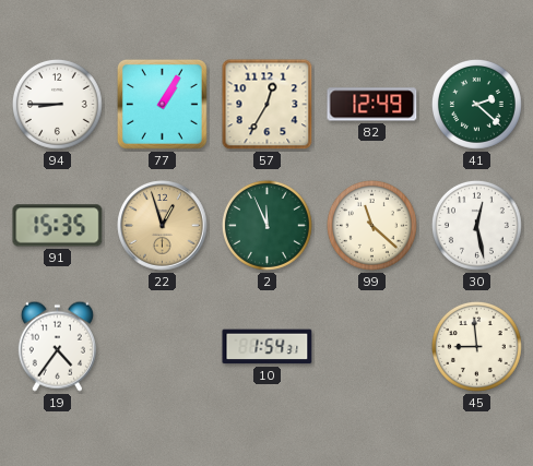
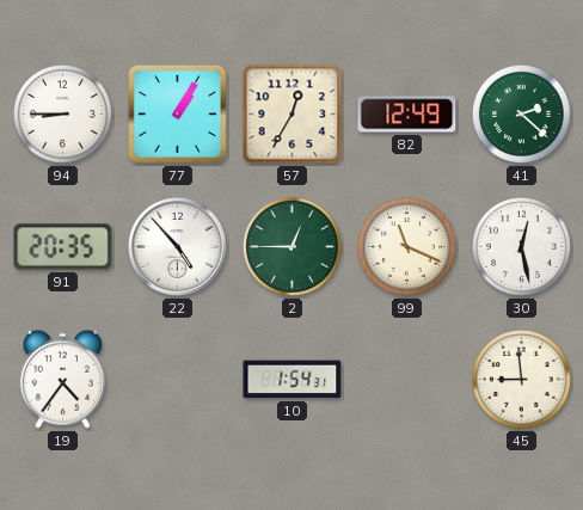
91: 15:35 -> 20:35 (63, 247)
22: 12:57 -> 4:53 (178, 247)
22 dial: champagne -> white (178, 247)
2: 11:56 -> 12:45 (291, 246)
99: 11:22 -> 11:19 (406, 246)
